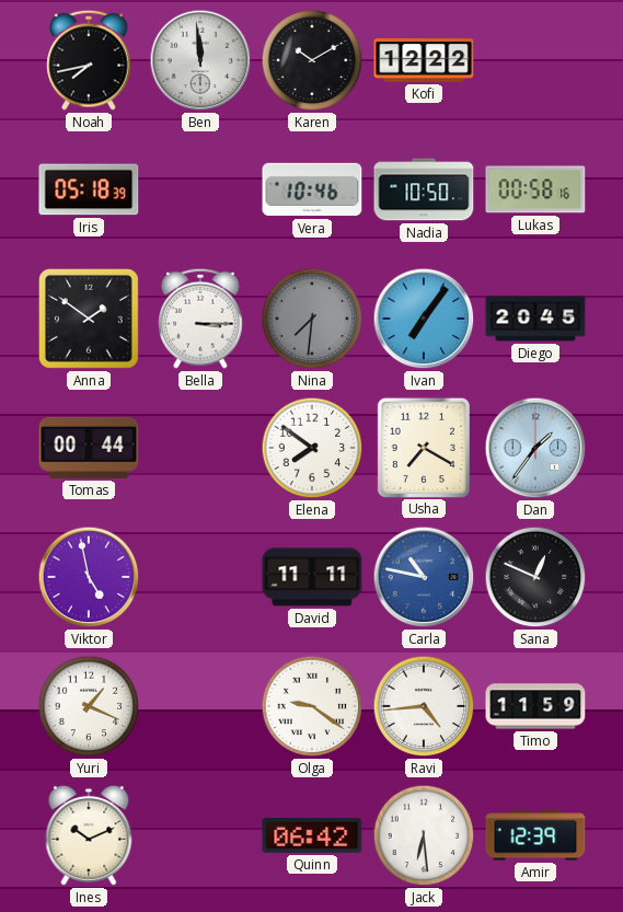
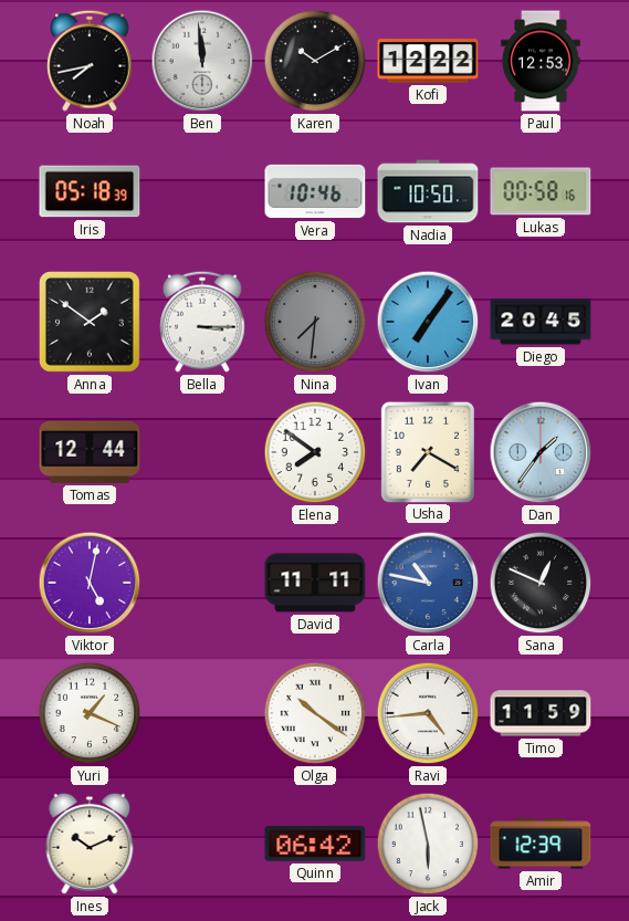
Paul: none -> 12:53 (541, 61)
Tomas: 00:44 -> 12:44 (90, 452)
Viktor: 4:58 -> 5:02 (90, 583)
Olga: 9:21 -> 10:21 (315, 713)
Jack: 6:29 -> 5:58 (428, 844)
